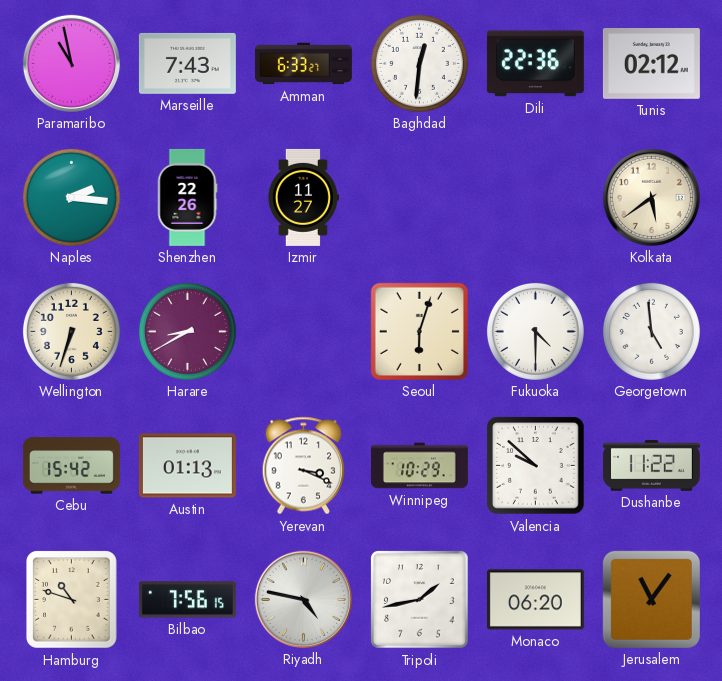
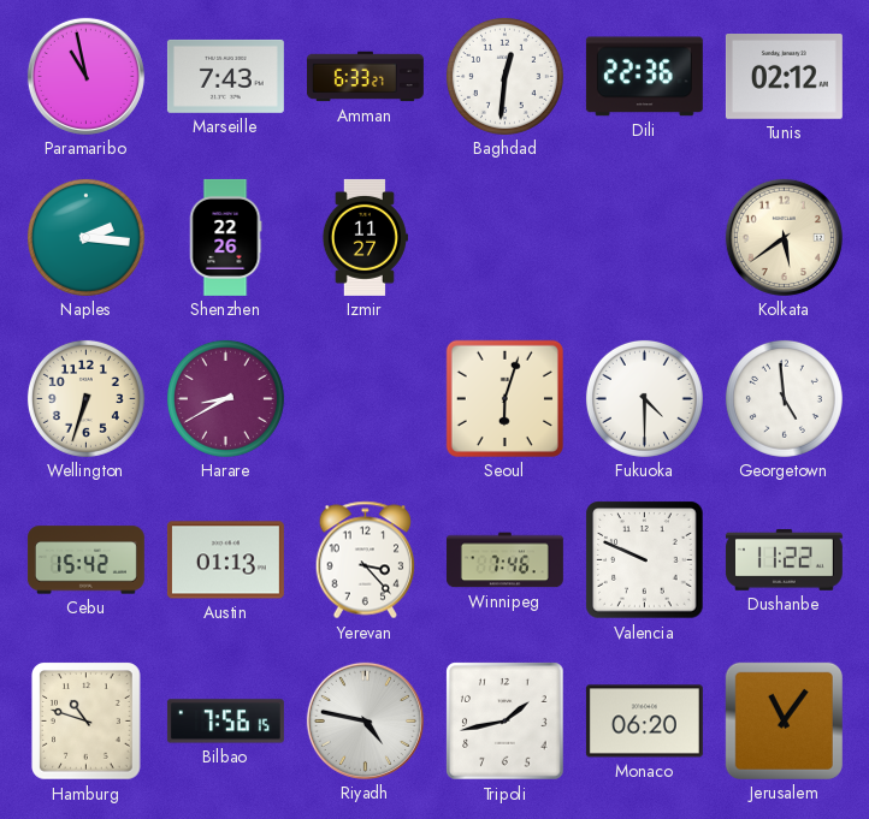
Yerevan: 3:19 -> 3:23 (366, 560)
Winnipeg: 10:29 -> 7:46 (504, 560)
Valencia: 9:52 -> 9:49 (645, 560)
